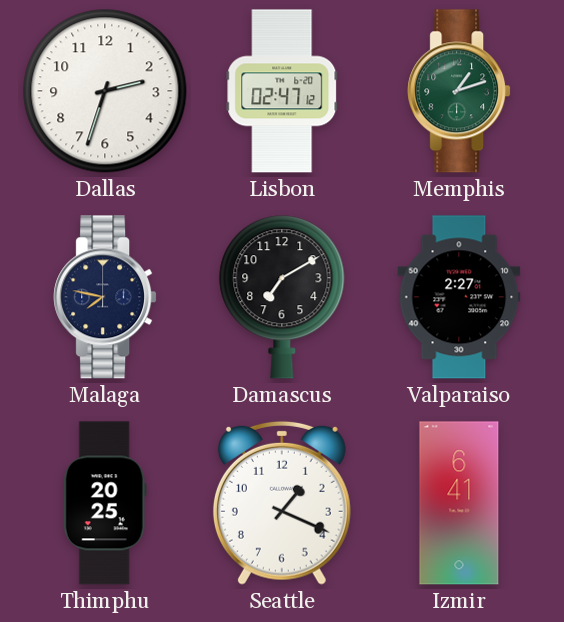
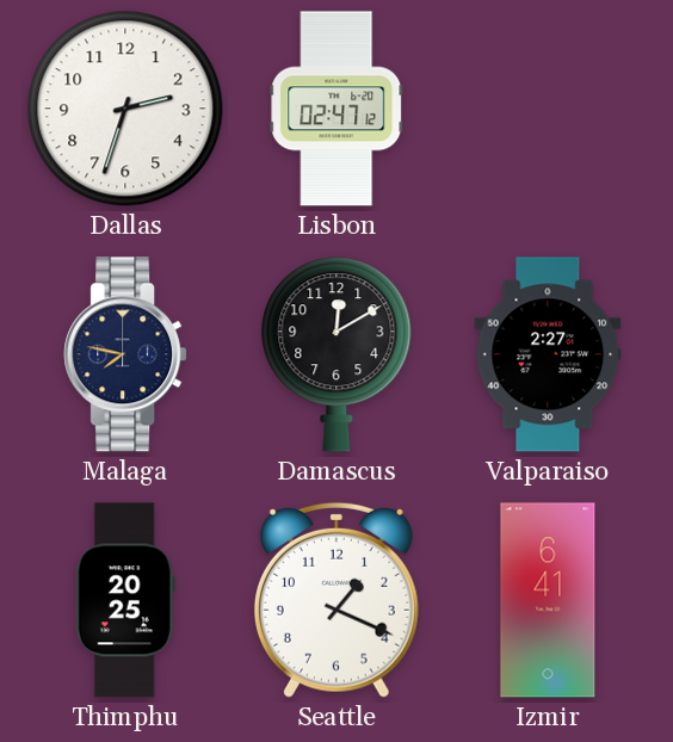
Memphis: 1:12 -> none (459, 91)
Damascus: 7:10 -> 12:10 (336, 354)
